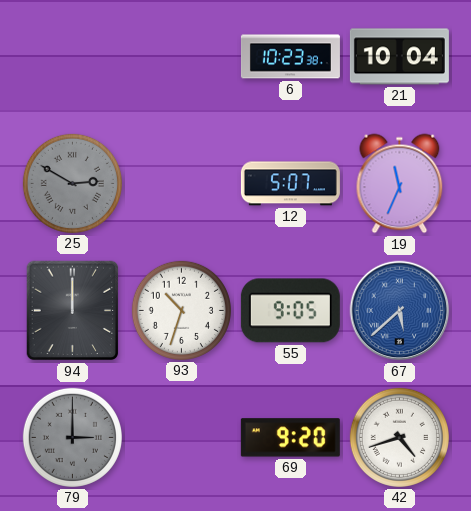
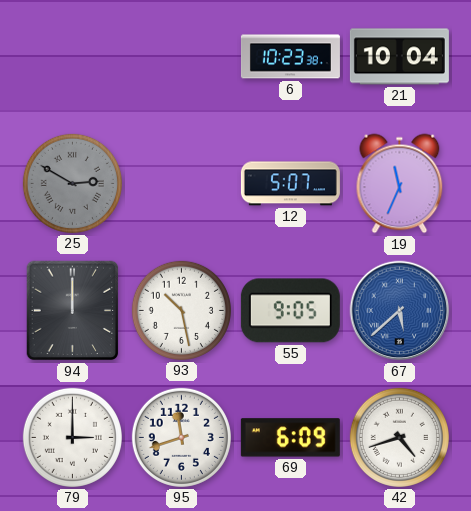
93: 10:33 -> 10:28 (181, 310)
79 dial: grey -> white (72, 437)
95: none -> 11:42 (181, 437)
69: 9:20 -> 6:09 (290, 438)
